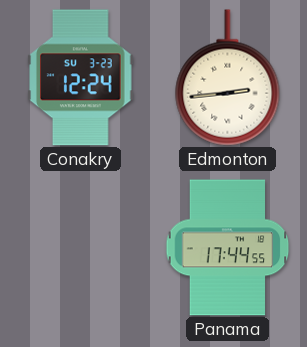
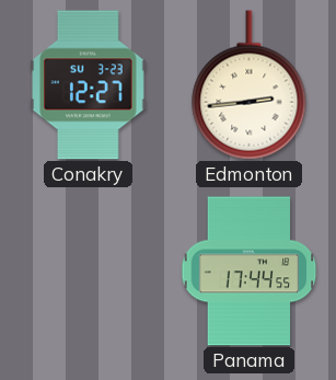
Conakry: 12:24 -> 12:27 (89, 85)
